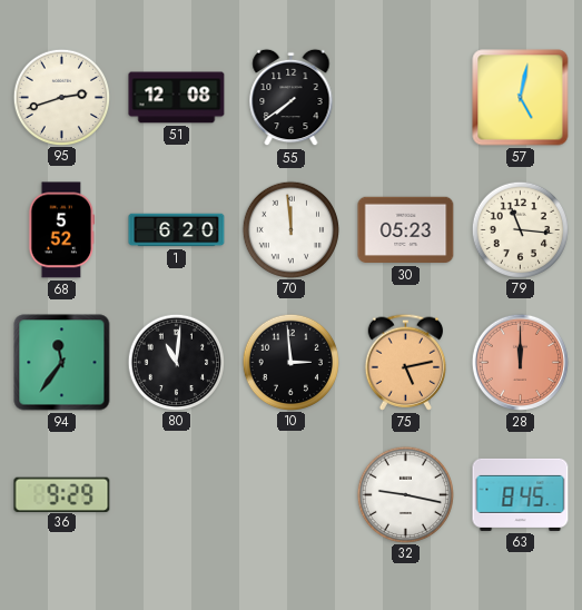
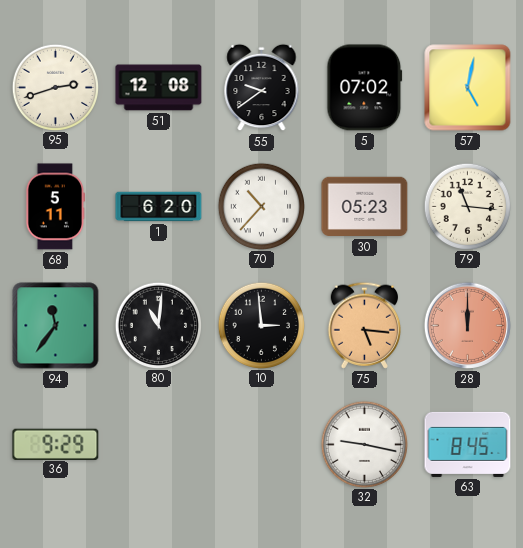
55: 7:39 -> 9:39 (262, 88)
5: none -> 07:02 (365, 88)
68: 5:52 -> 5:11 (56, 207)
70: 11:59 -> 10:37 (261, 206)
75: 5:13 -> 5:16 (364, 325)
